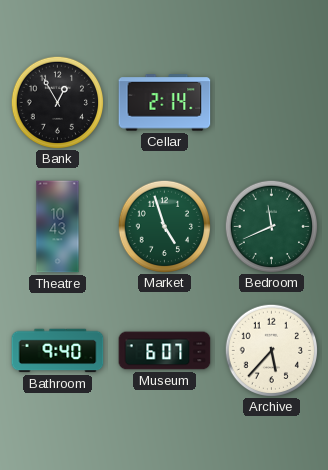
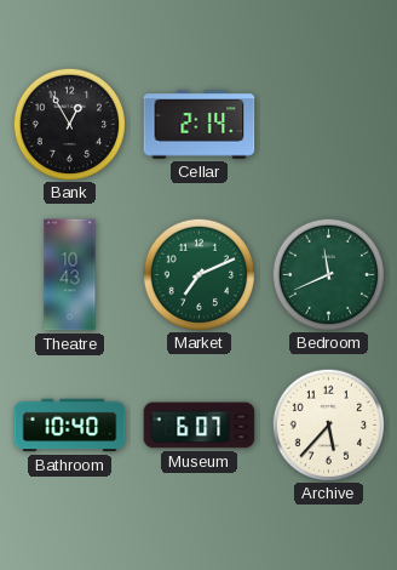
Market: 4:57 -> 7:11 (198, 274)
Bathroom: 9:40 -> 10:40 (70, 426)
